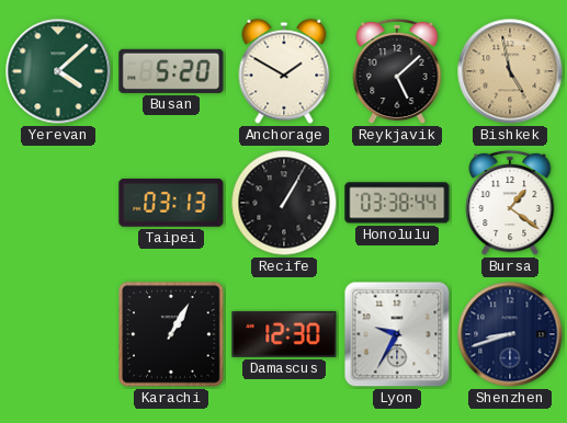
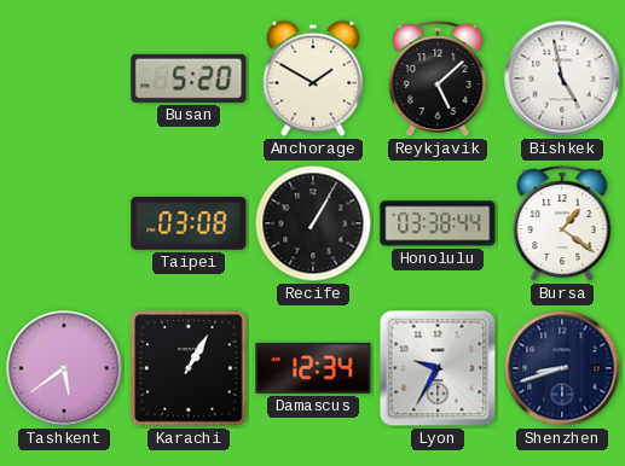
Yerevan: 4:08 -> none (58, 71)
Bishkek dial: champagne -> white (562, 78)
Taipei: 03:13 -> 03:08 (189, 223)
Tashkent: none -> 5:39 (64, 368)
Damascus: 12:30 -> 12:34 (313, 368)
